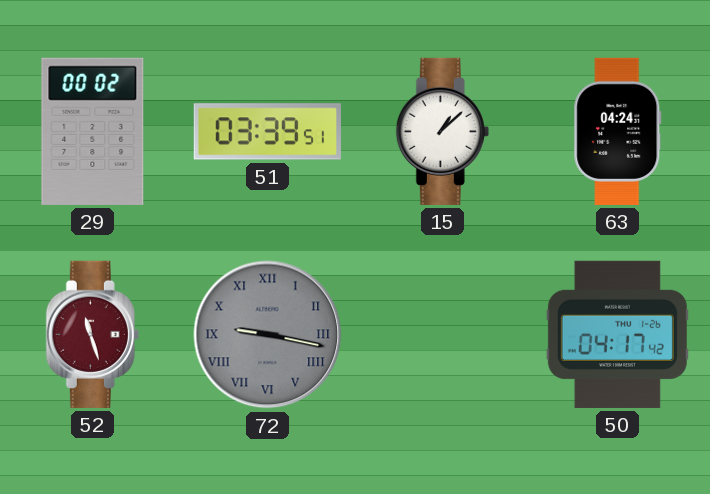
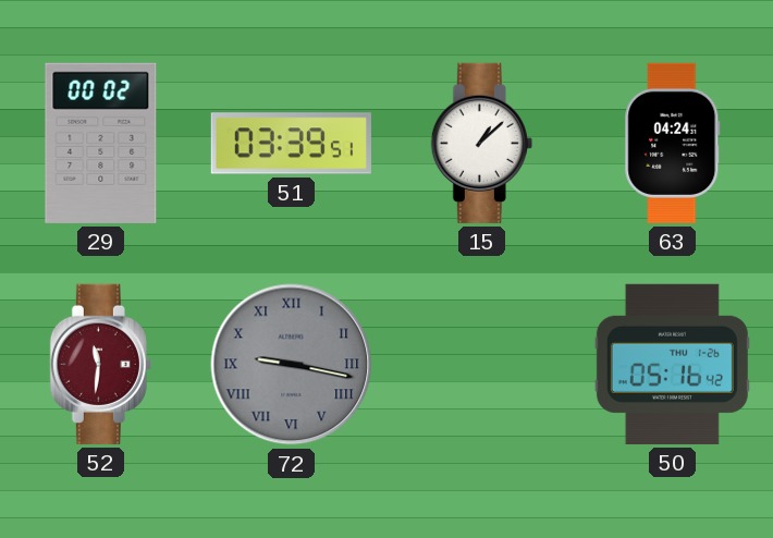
52: 11:27 -> 11:31 (100, 364)
50: 04:17 -> 05:16 (672, 364)
